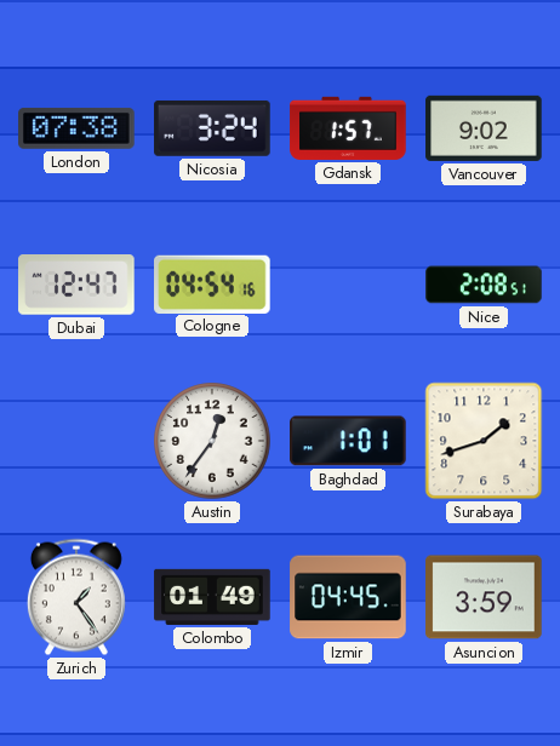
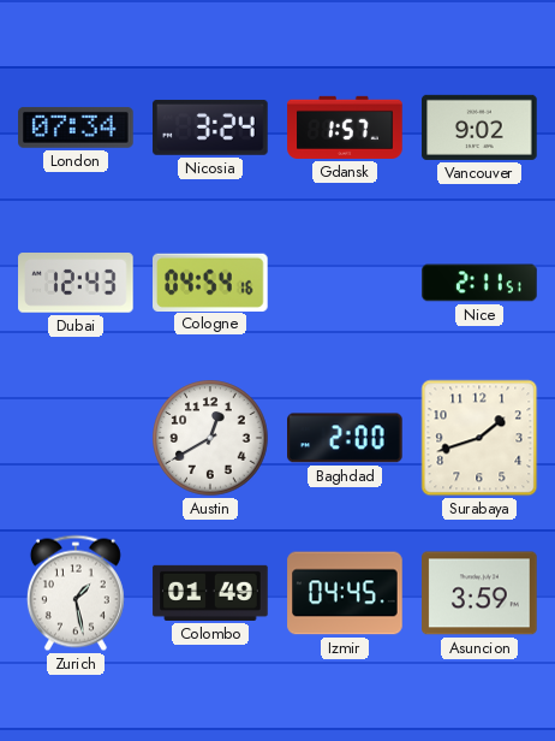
London: 07:38 -> 07:34 (76, 128)
Dubai: 12:47 -> 12:43 (77, 284)
Nice: 2:08 -> 2:11 (479, 283)
Austin: 12:36 -> 12:40 (210, 438)
Baghdad: 1:01 -> 2:00 (346, 438)
Zurich: 1:24 -> 1:28 (76, 593)
